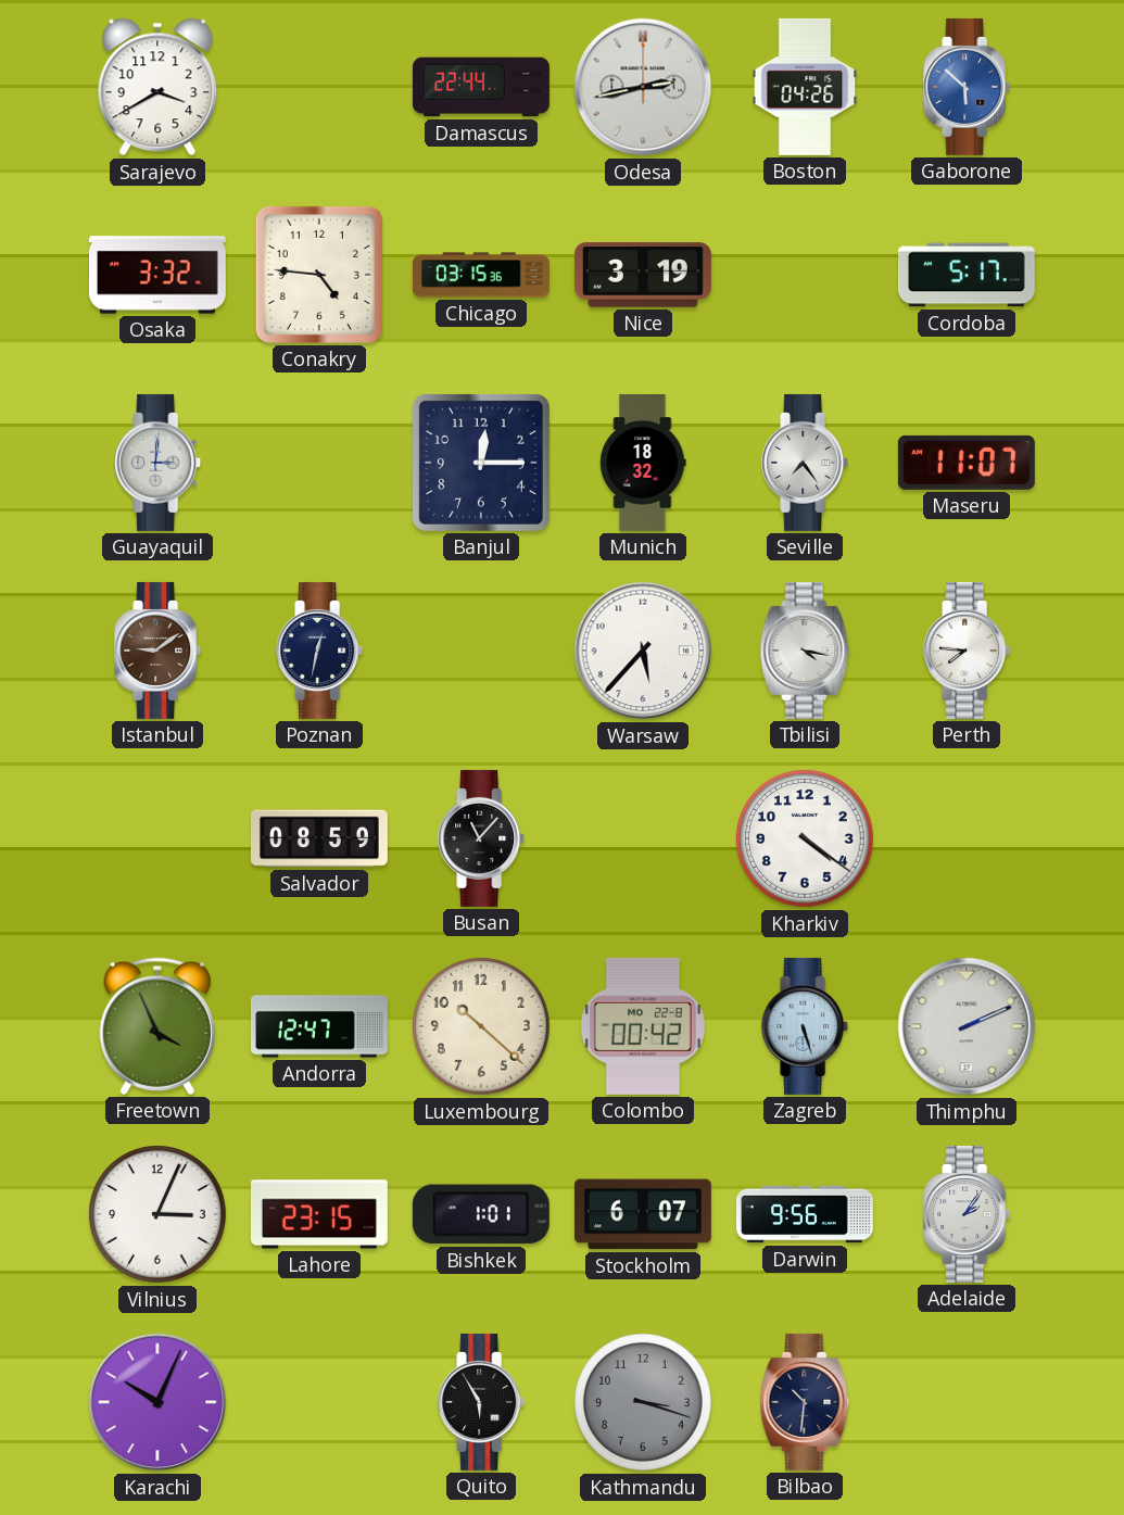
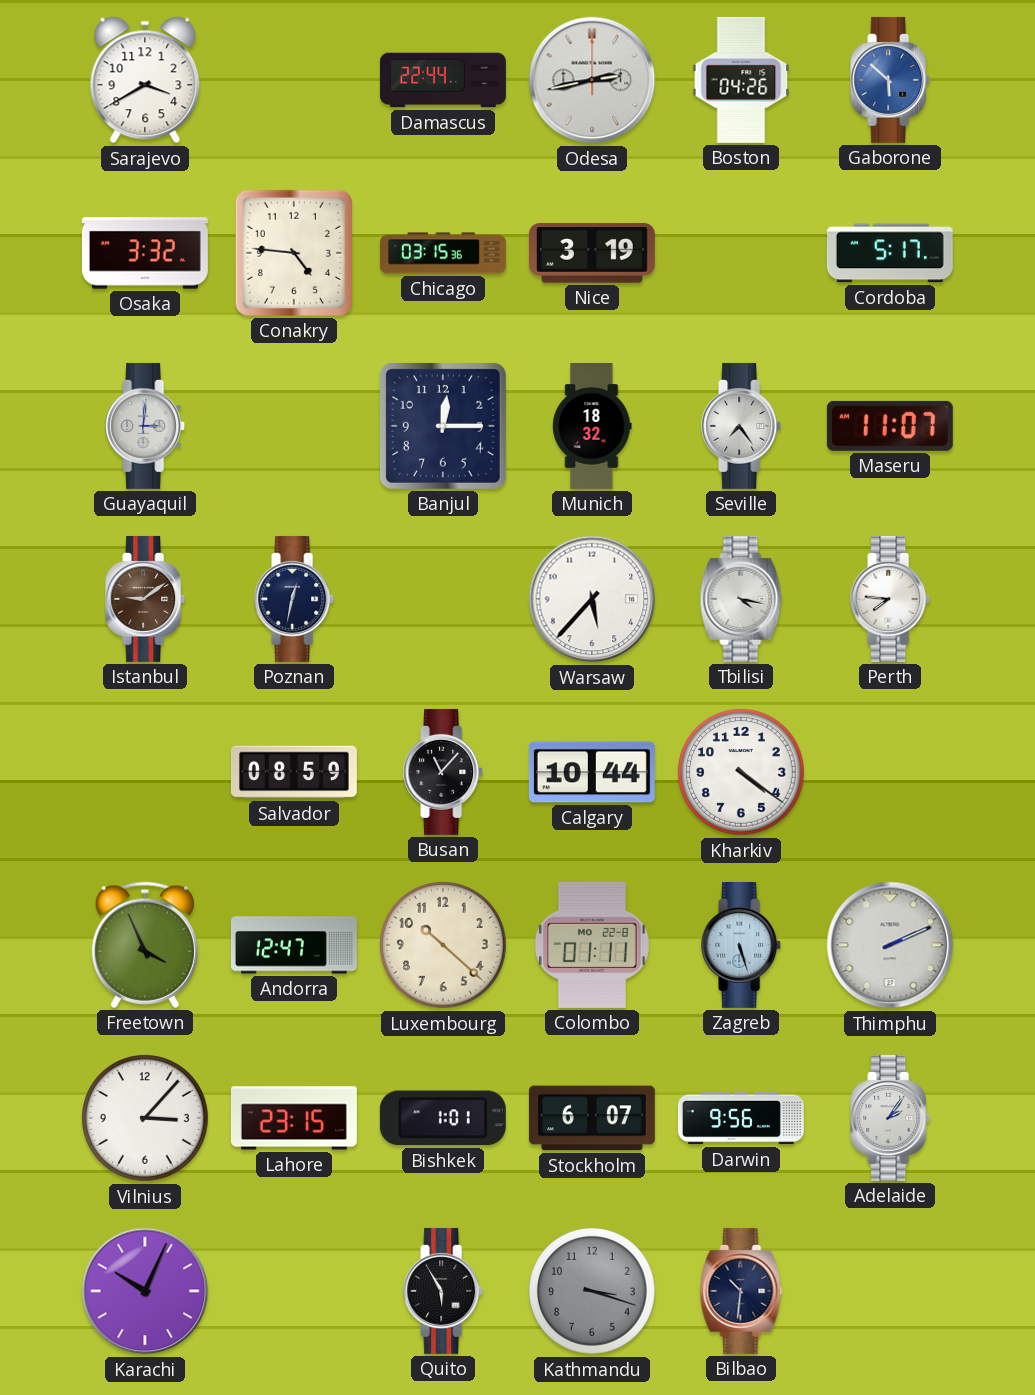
Calgary: none -> 10:44 (592, 772)
Colombo: 00:42 -> 01:11 (592, 945)
Vilnius: 3:04 -> 3:07 (145, 1119)
